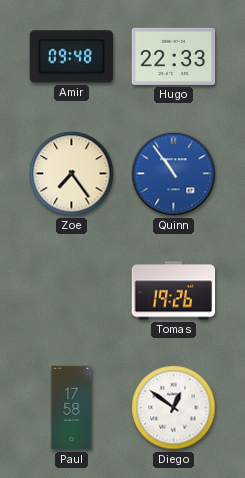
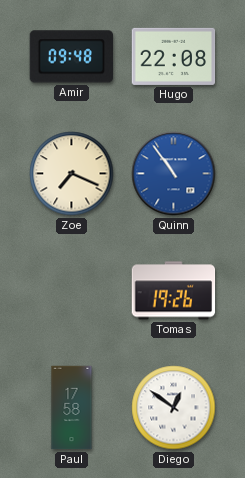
Hugo: 22:33 -> 22:08 (174, 56)
Zoe: 7:24 -> 7:19 (72, 174)
